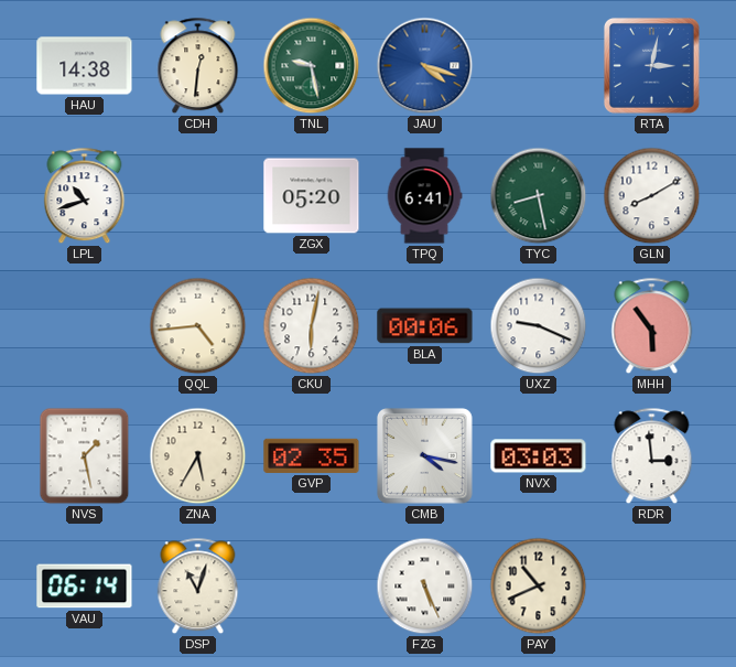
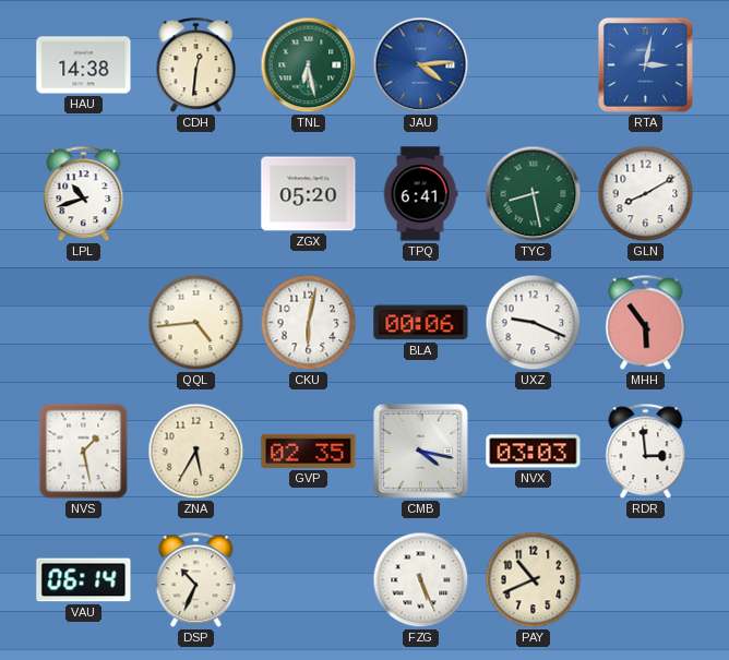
TNL: 9:28 -> 6:28 (309, 65)
JAU: 4:18 -> 4:14 (421, 65)
DSP: 11:03 -> 10:34 (196, 580)
